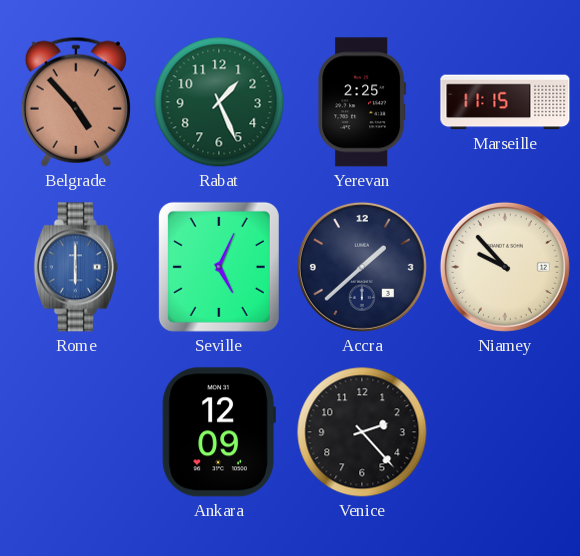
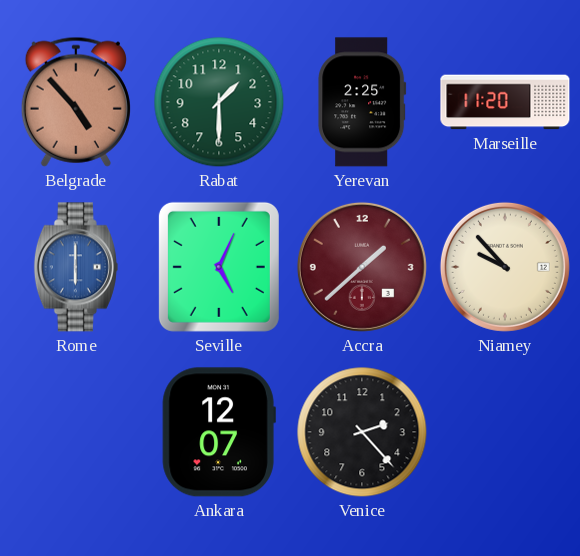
Rabat: 1:26 -> 1:30 (219, 102)
Marseille: 11:15 -> 11:20 (505, 102)
Accra dial: navy -> burgundy (362, 267)
Ankara: 12:09 -> 12:07 (219, 432)
